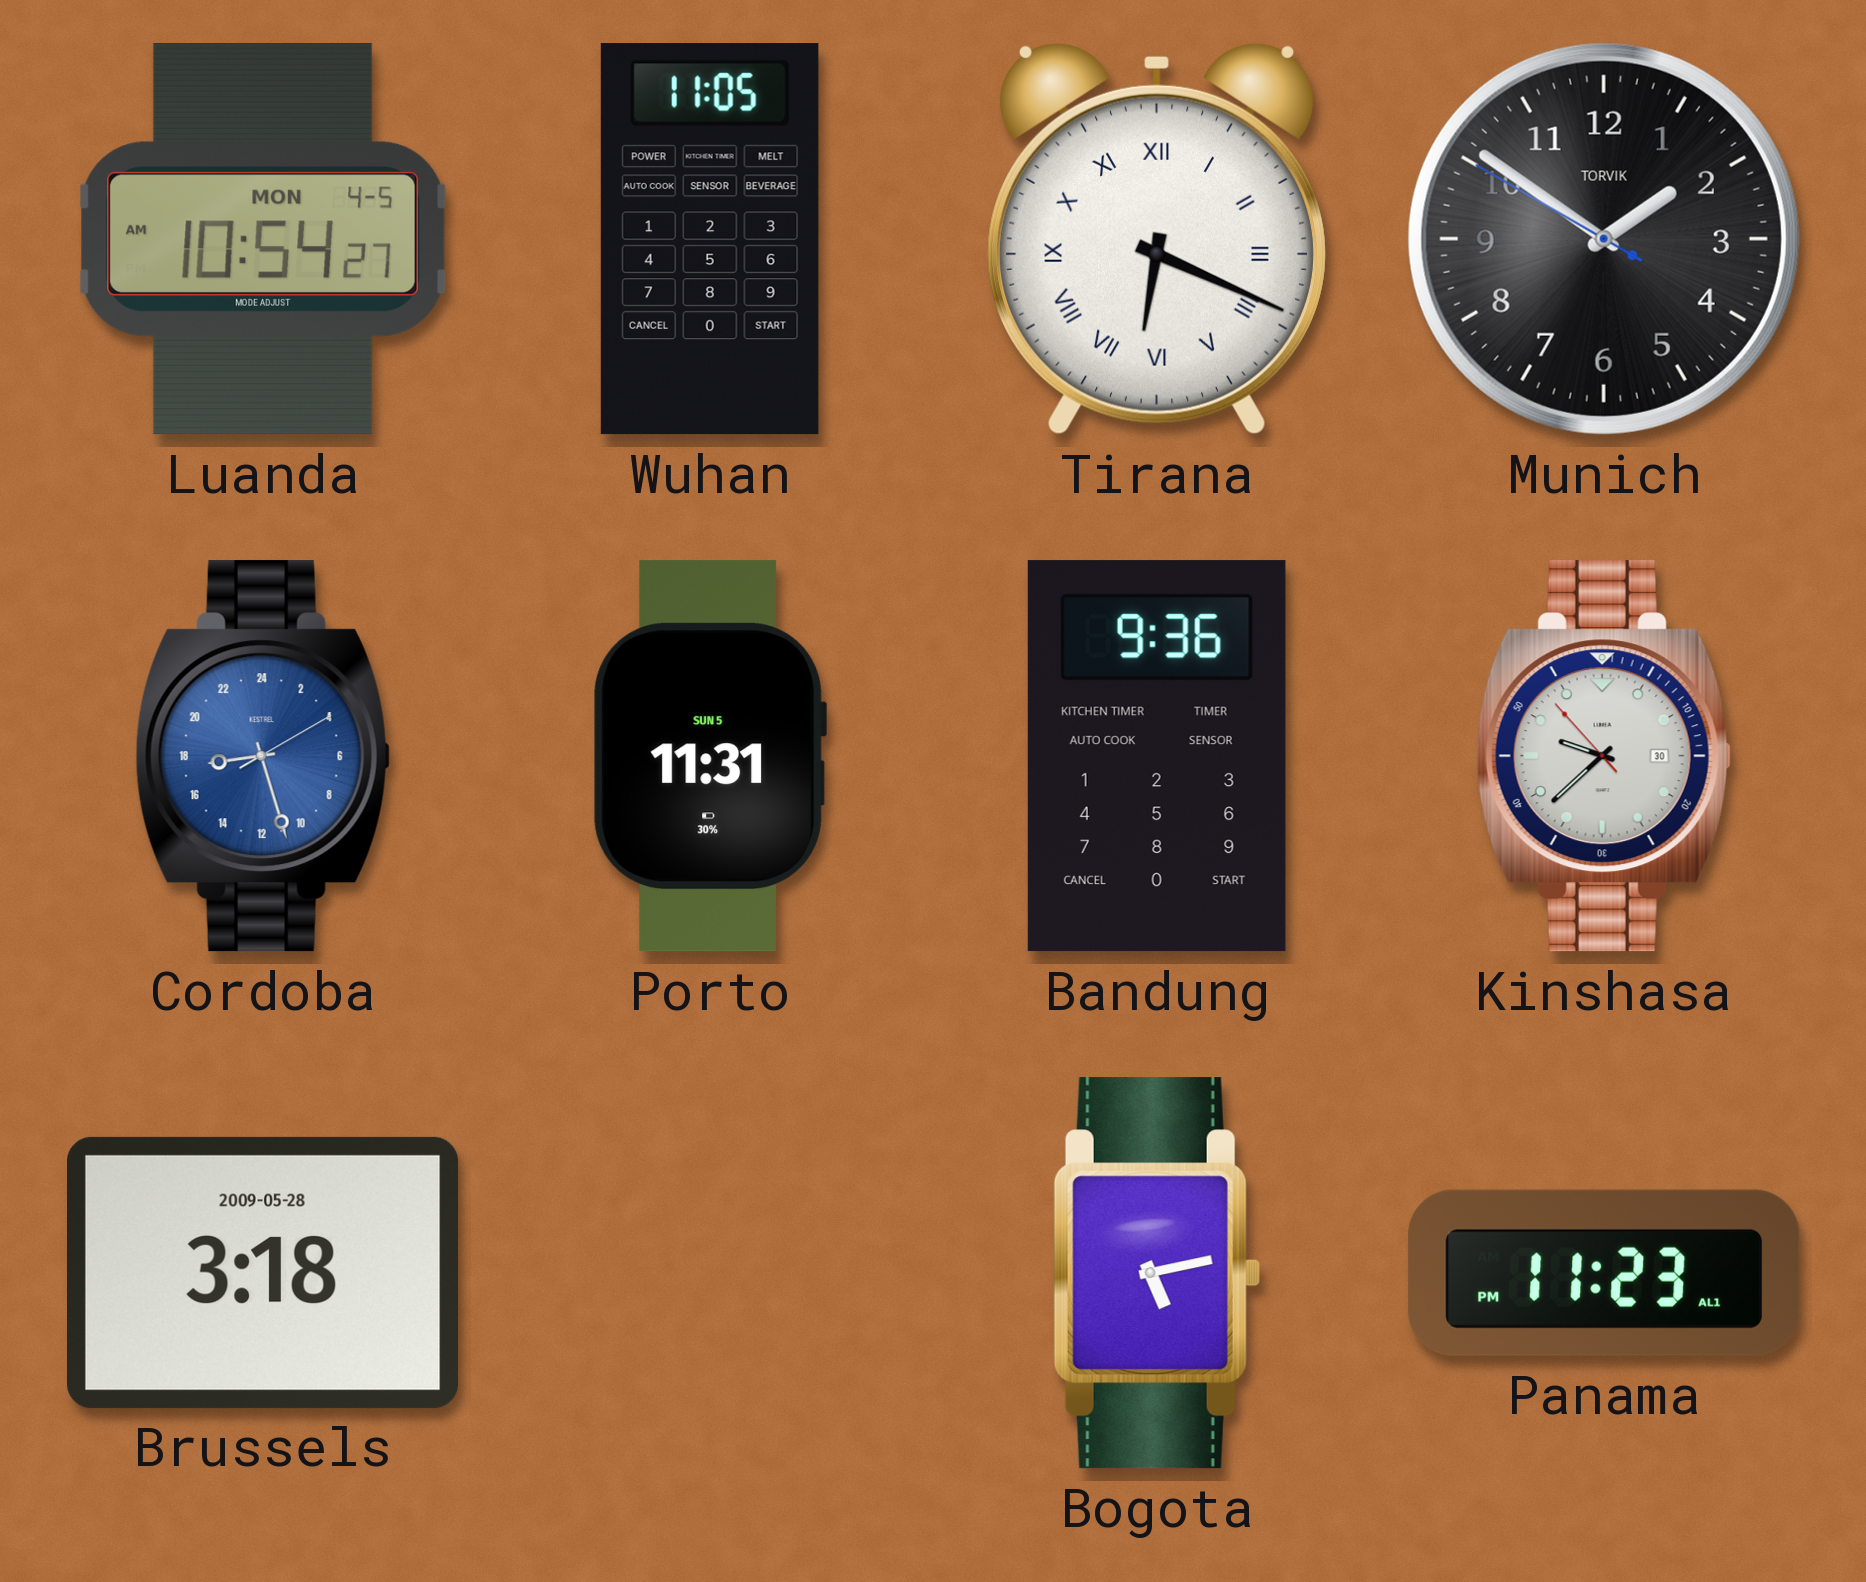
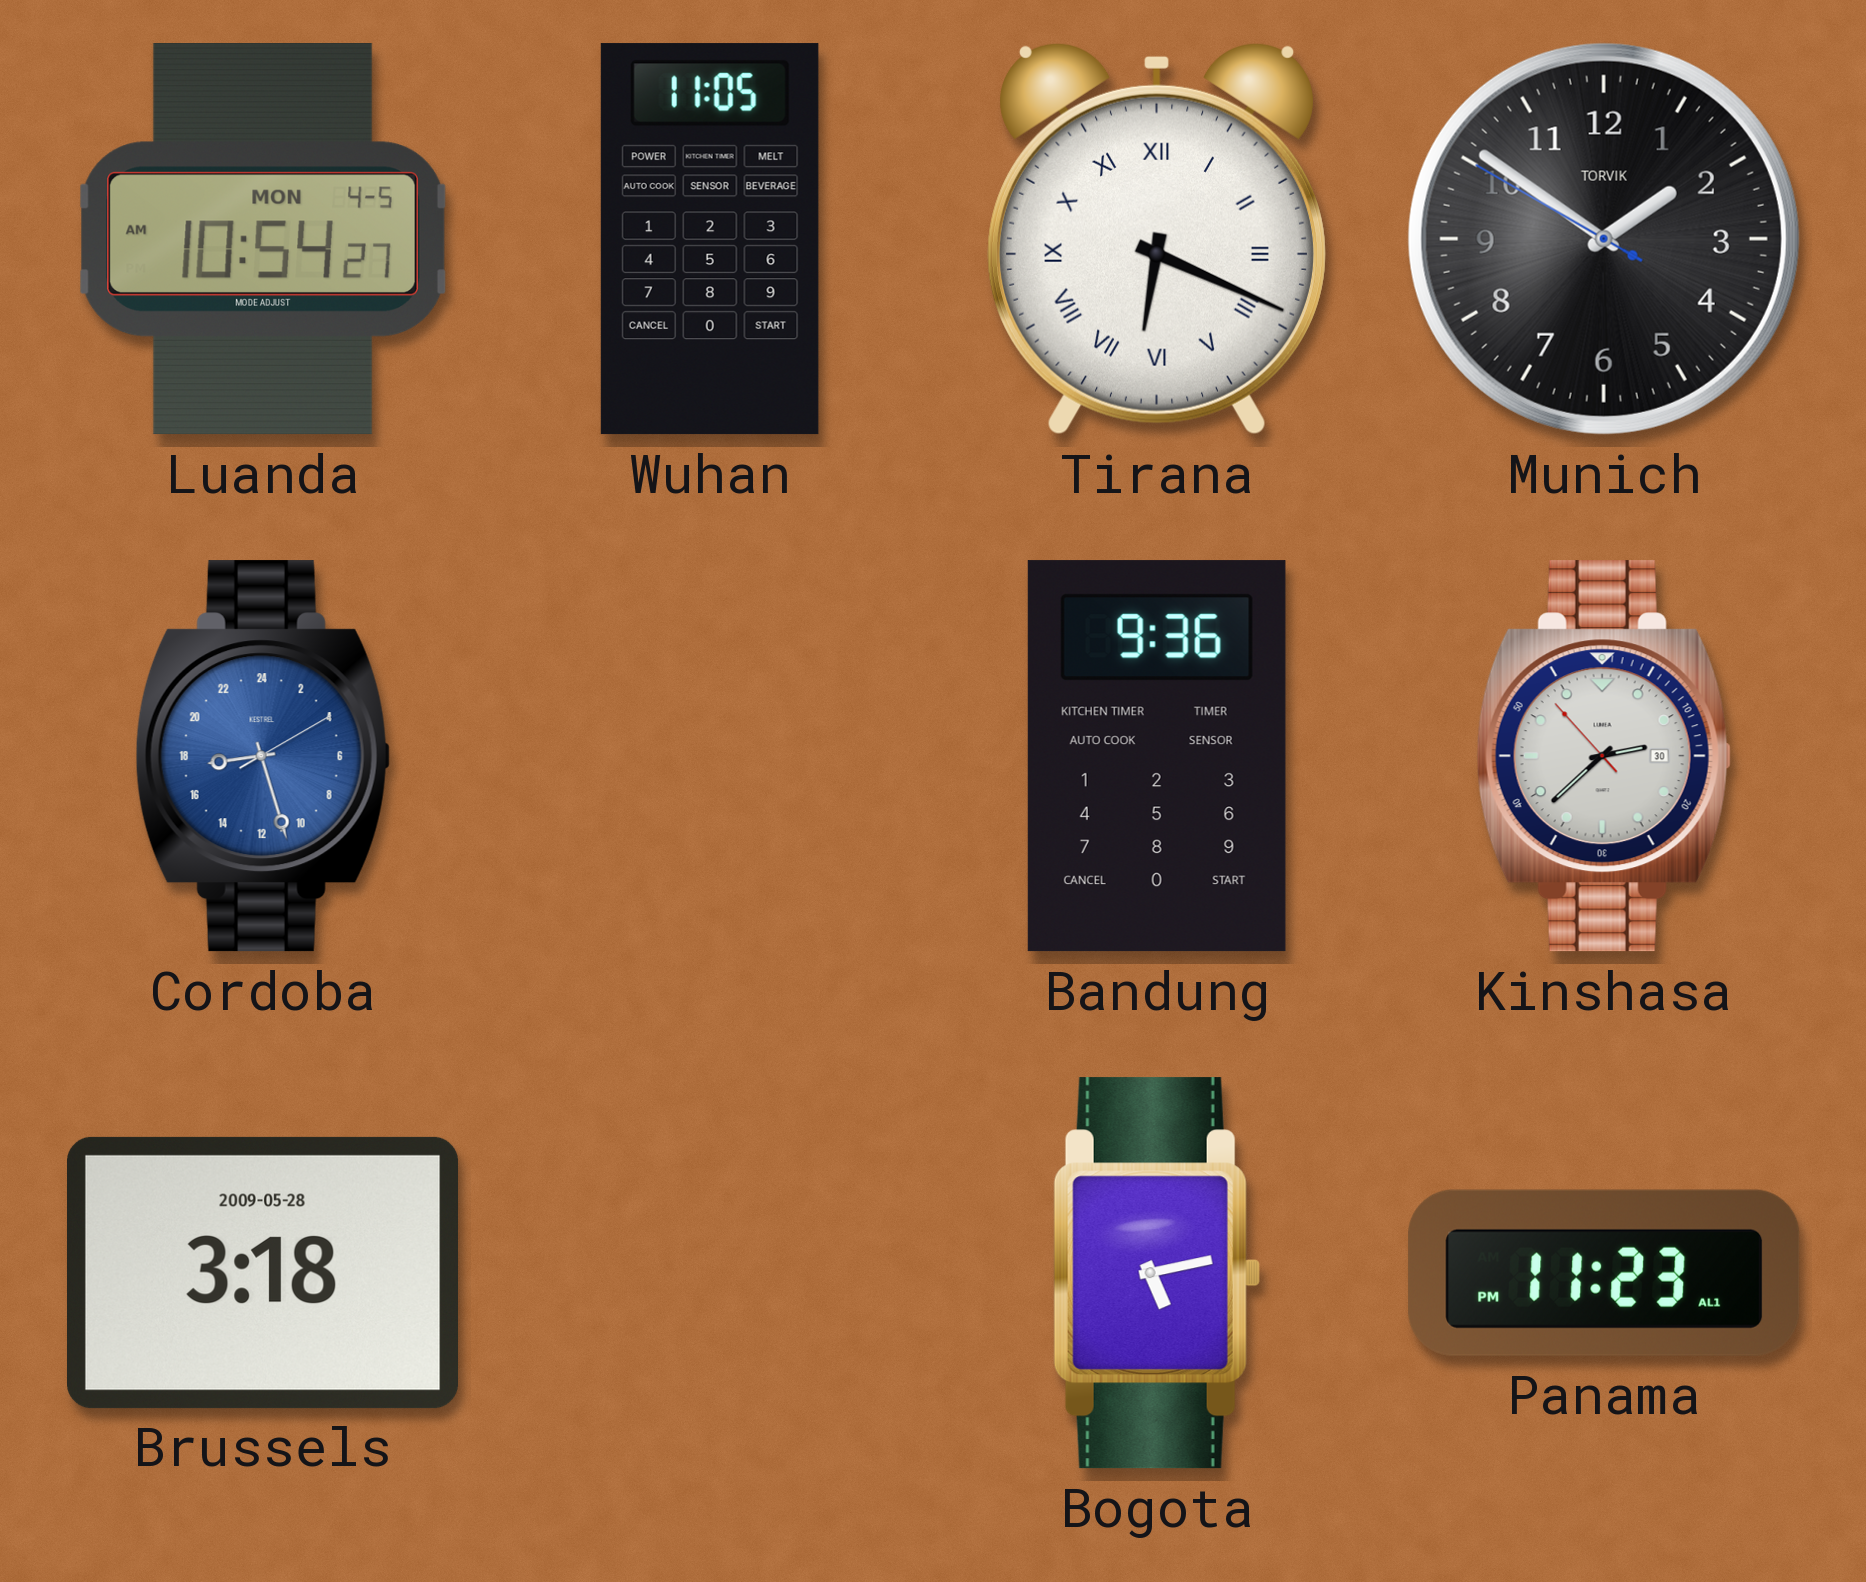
Porto: 11:31 -> none (709, 756)
Kinshasa: 9:37 -> 2:37 (1604, 756)
